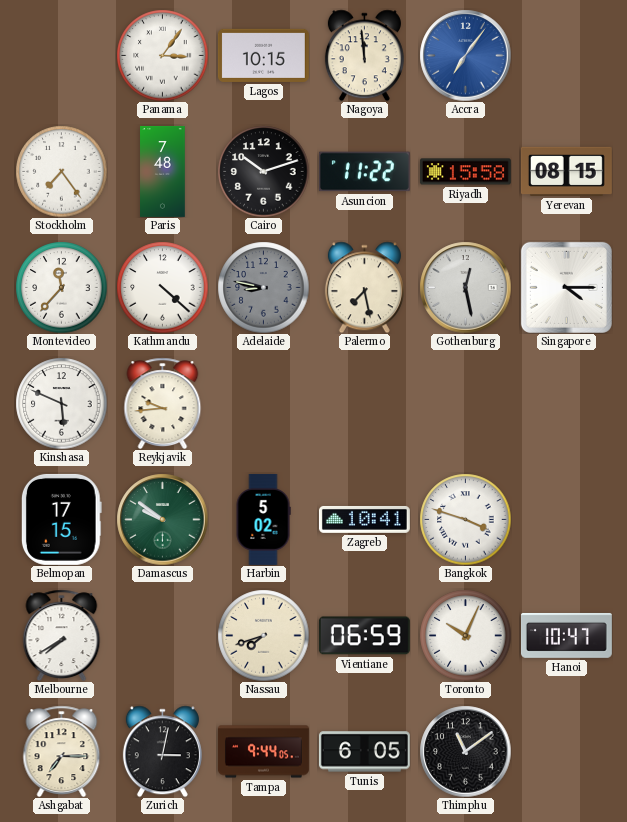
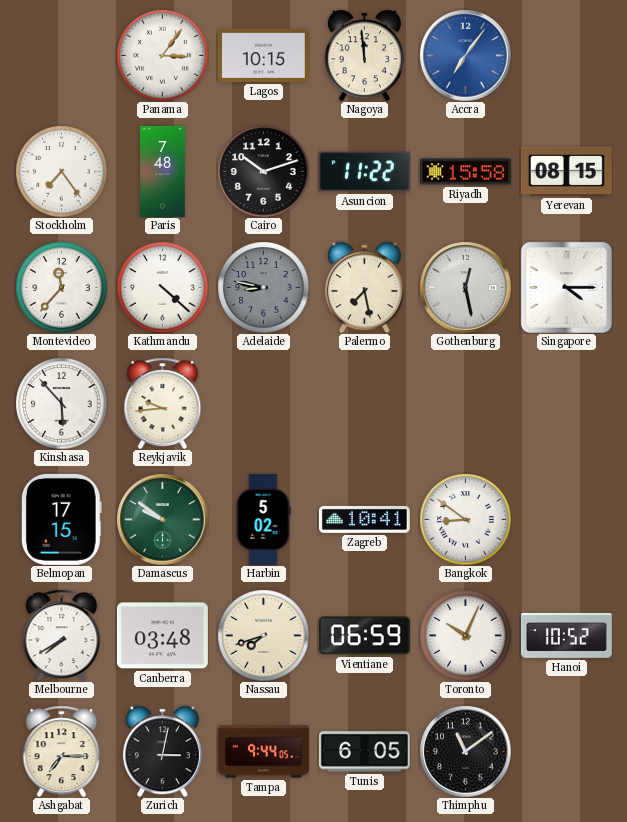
Kinshasa: 5:49 -> 5:53 (61, 403)
Bangkok: 3:48 -> 8:51 (465, 519)
Canberra: none -> 03:48 (162, 636)
Hanoi: 10:47 -> 10:52 (566, 635)
